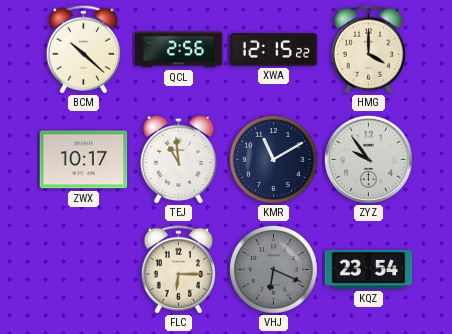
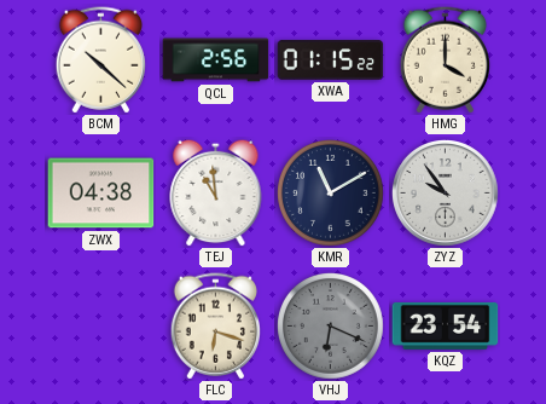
XWA: 12:15 -> 01:15 (331, 60)
ZWX: 10:17 -> 04:38 (101, 194)
FLC: 6:15 -> 6:18 (215, 327)
